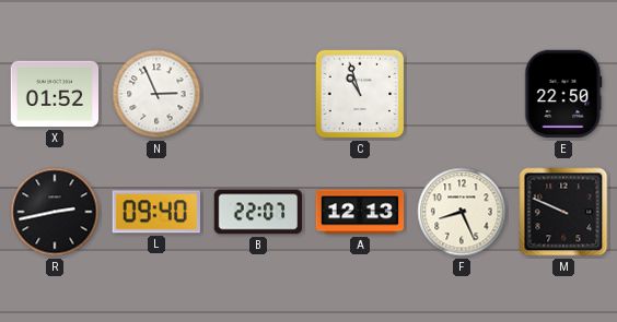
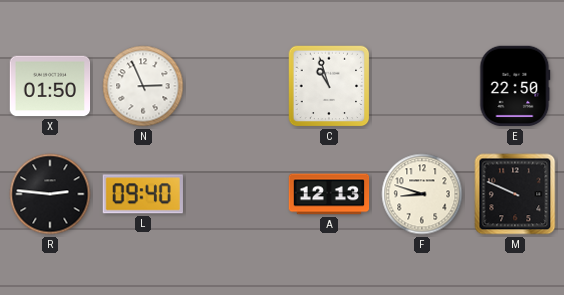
X: 01:52 -> 01:50 (50, 86)
R: 2:43 -> 2:46 (50, 194)
B: 22:07 -> none (258, 212)
F: 8:26 -> 8:48 (422, 194)
